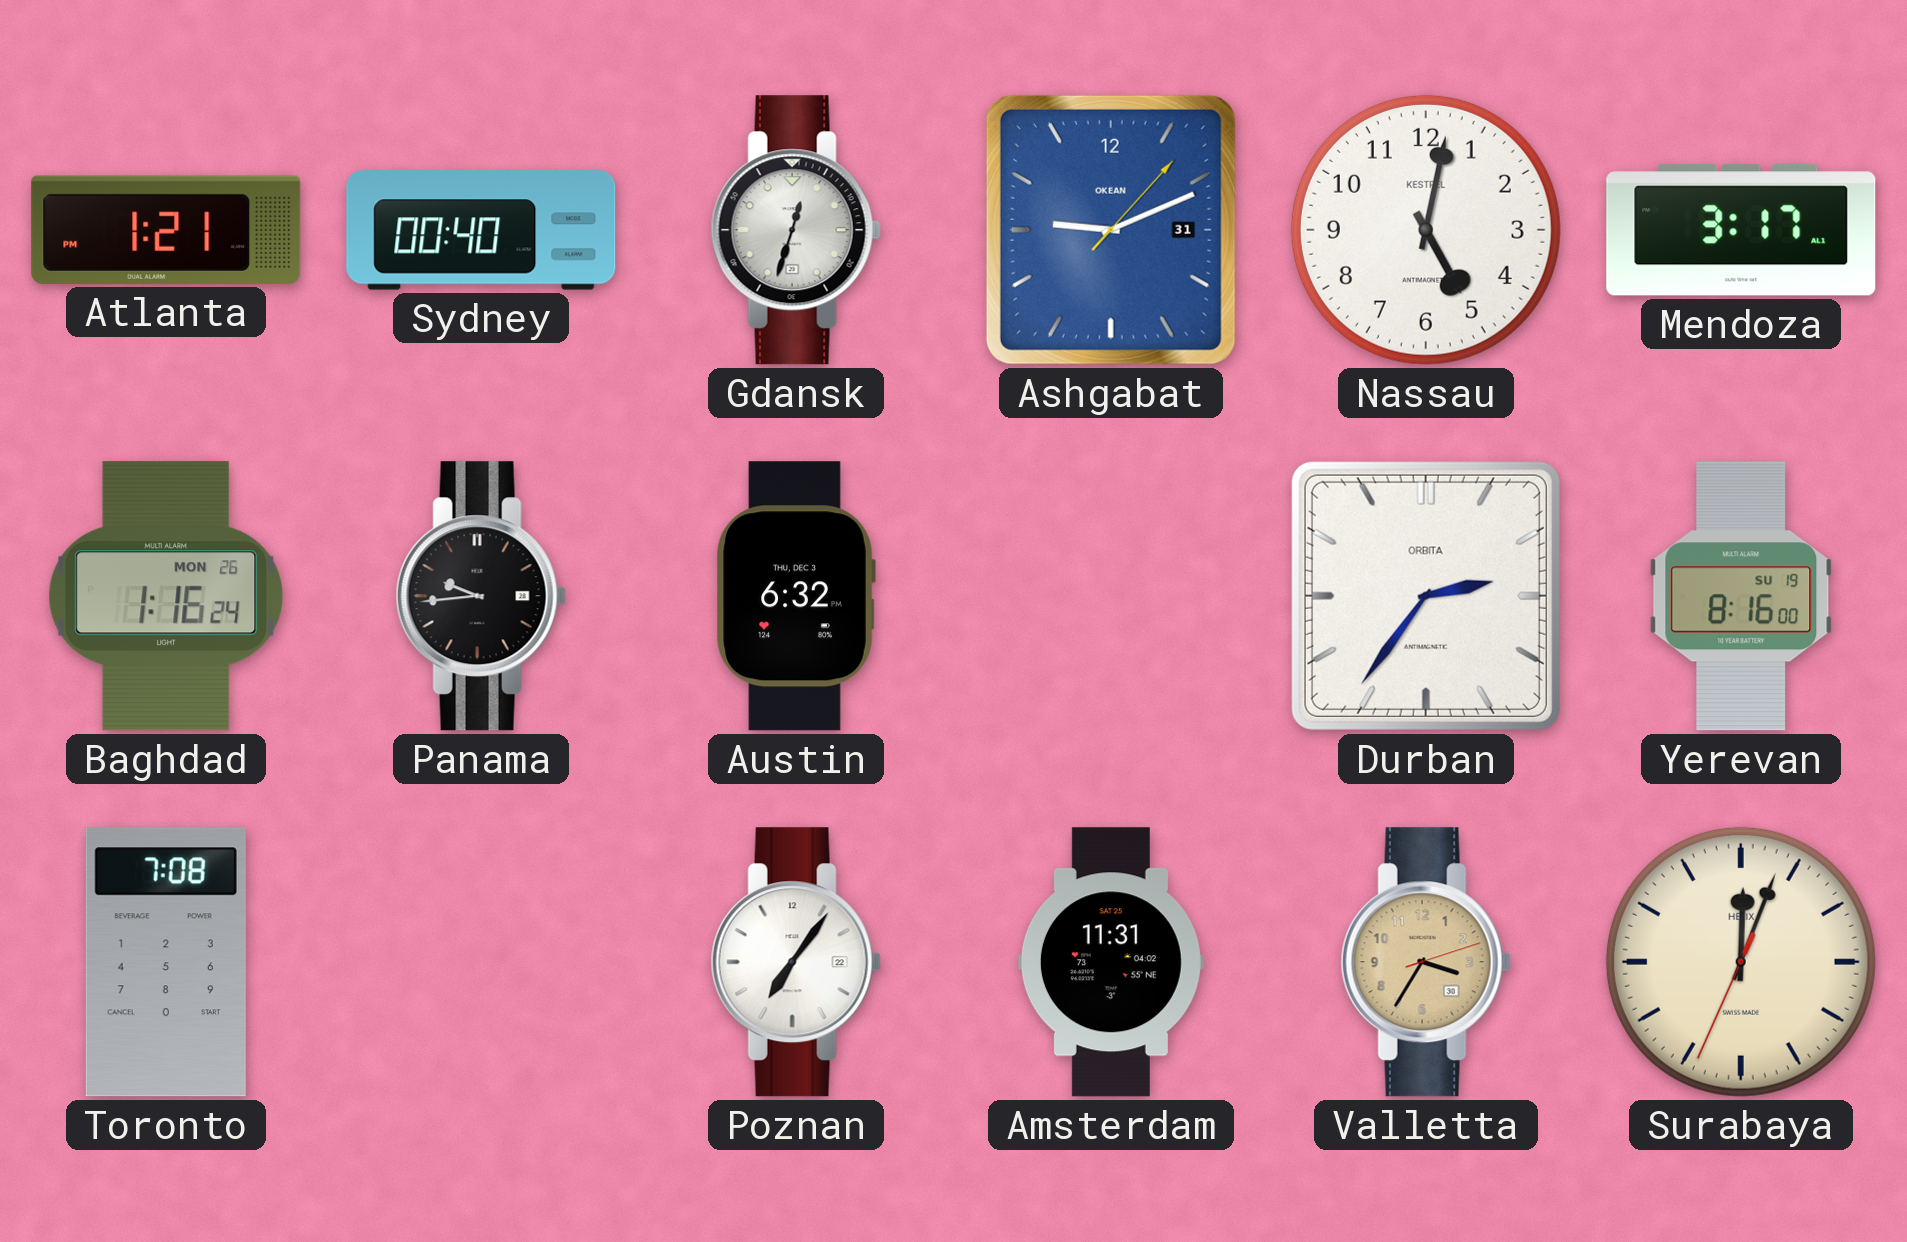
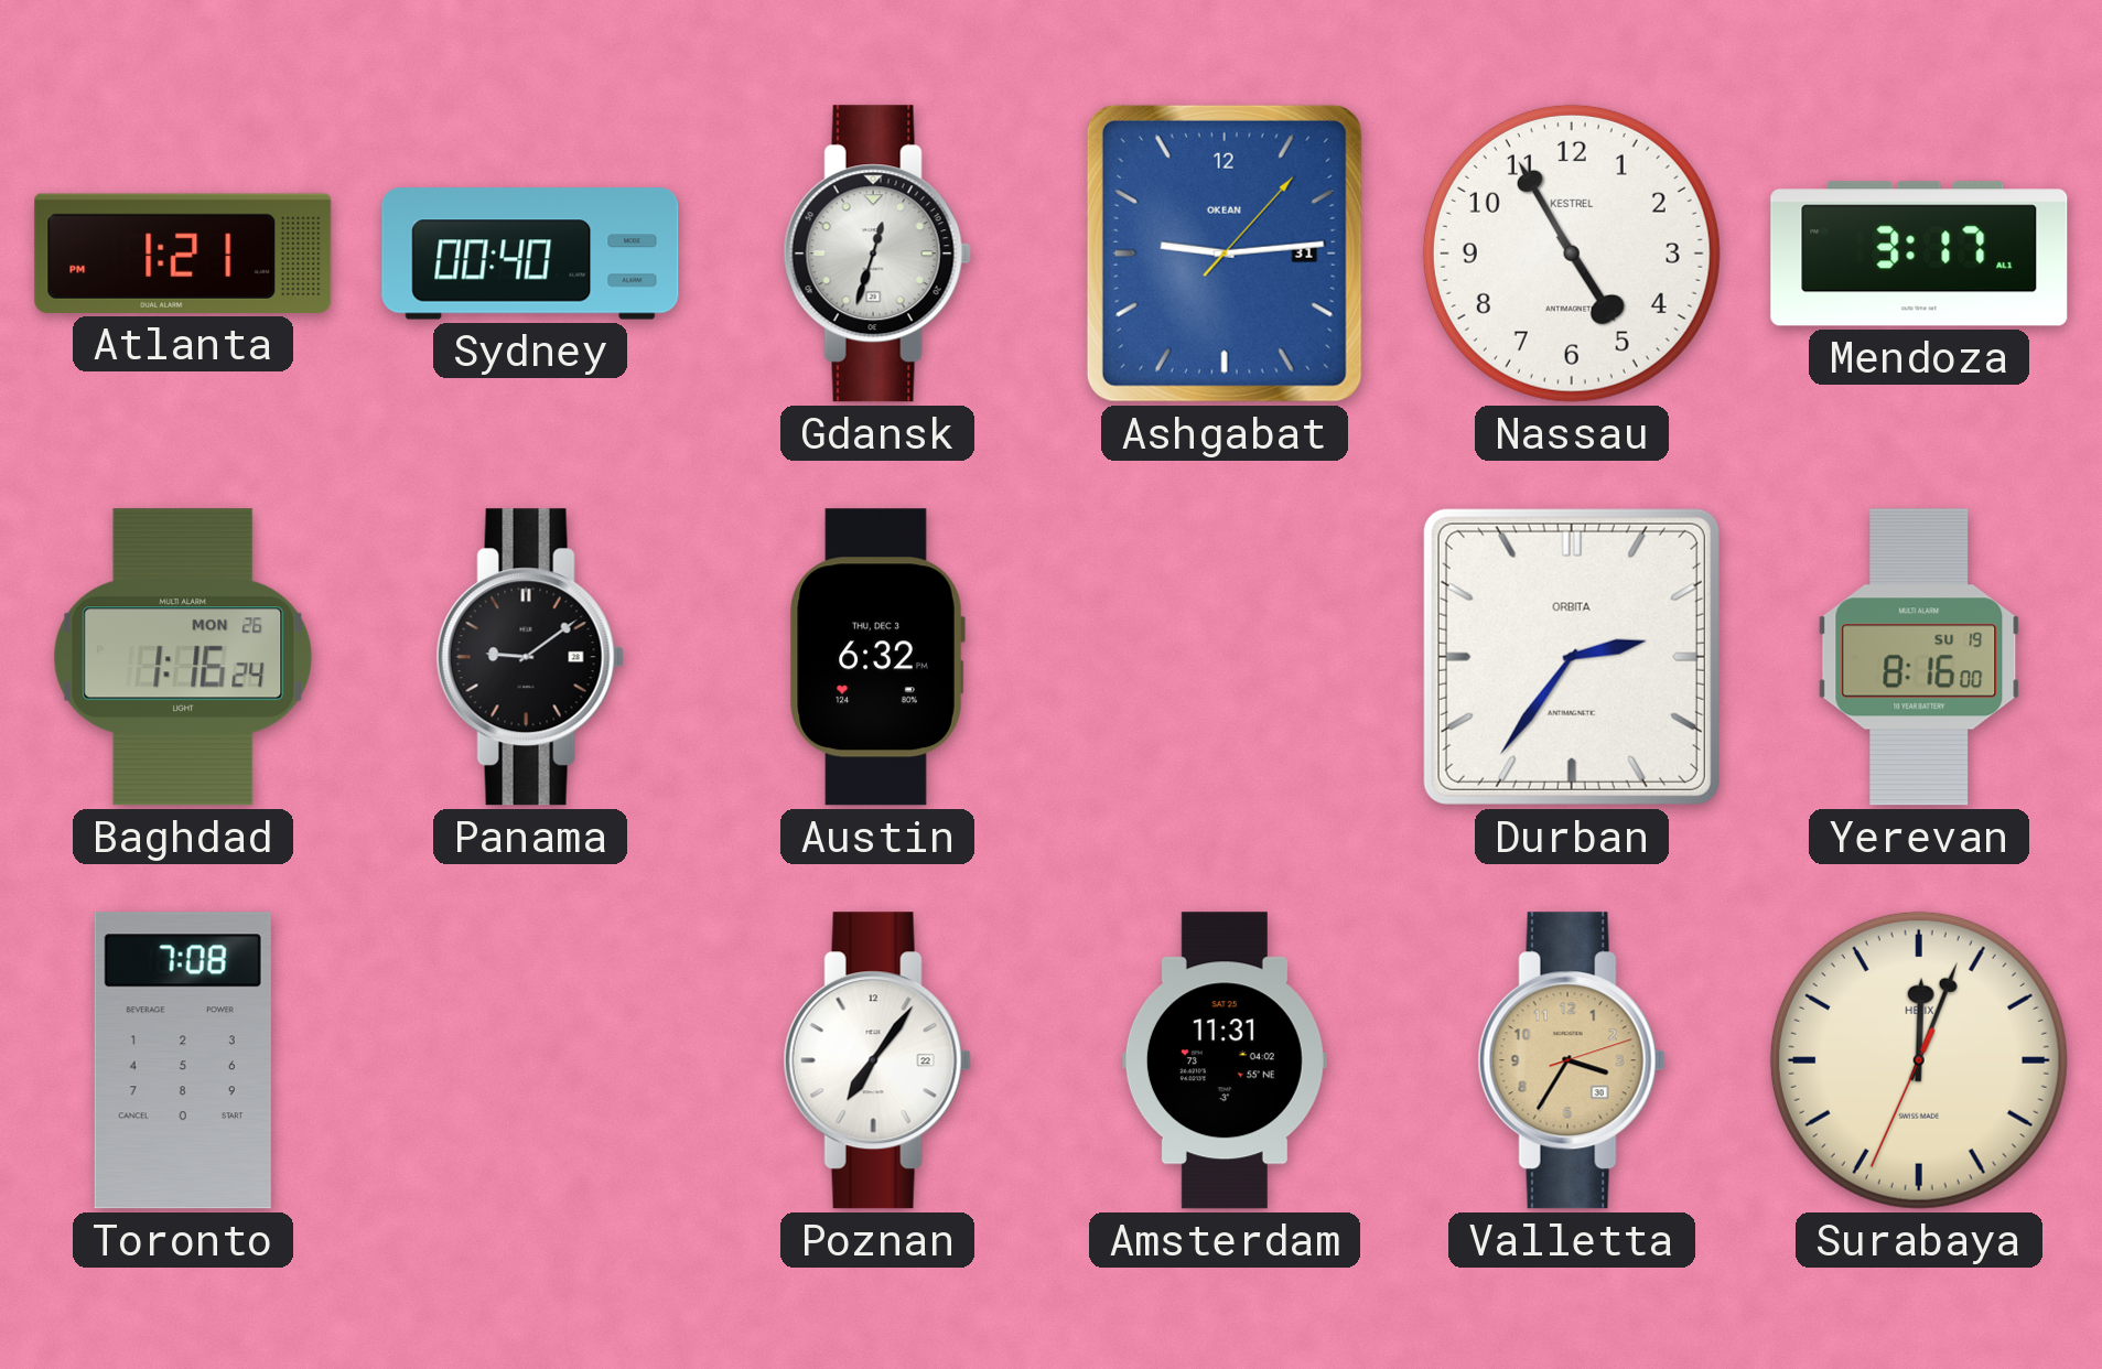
Ashgabat: 9:11 -> 9:14 (1225, 254)
Nassau: 5:02 -> 4:55 (1572, 254)
Panama: 9:44 -> 9:09 (530, 657)
